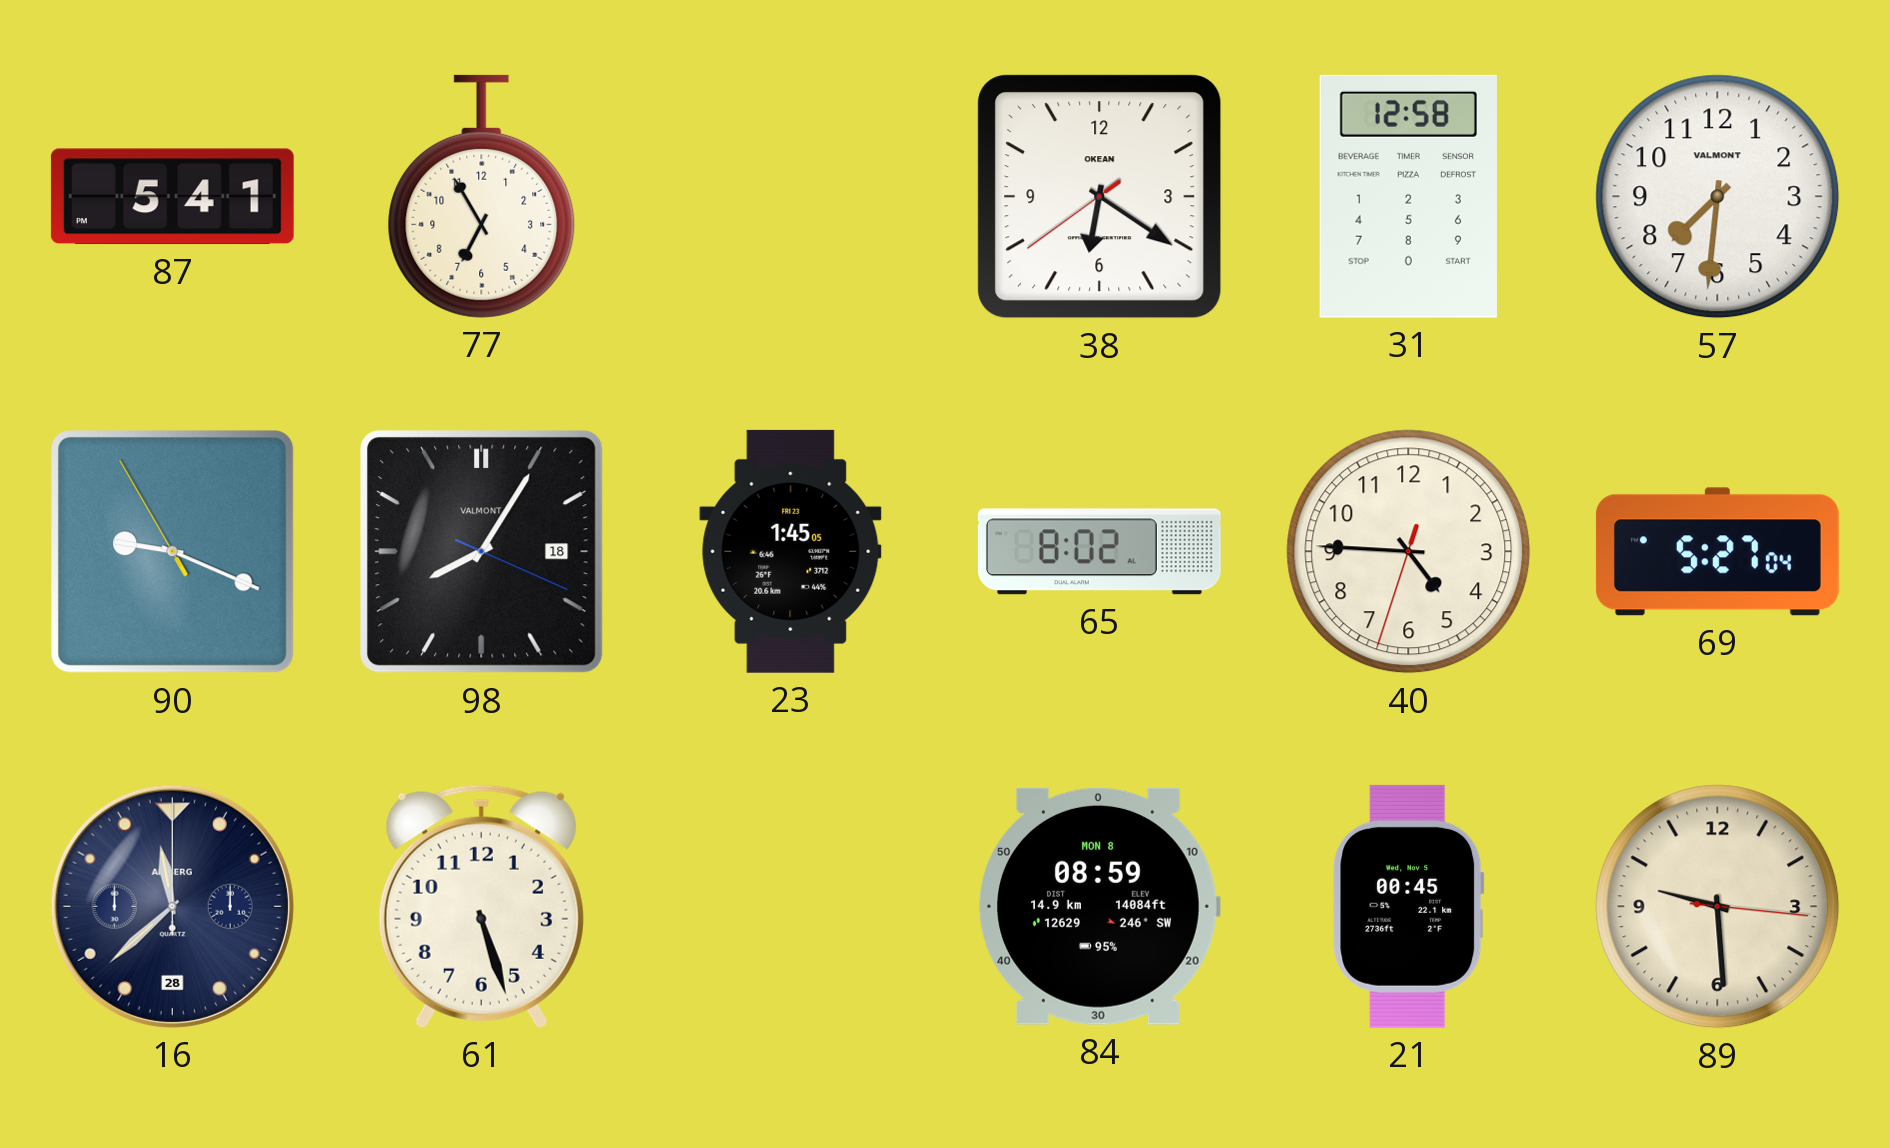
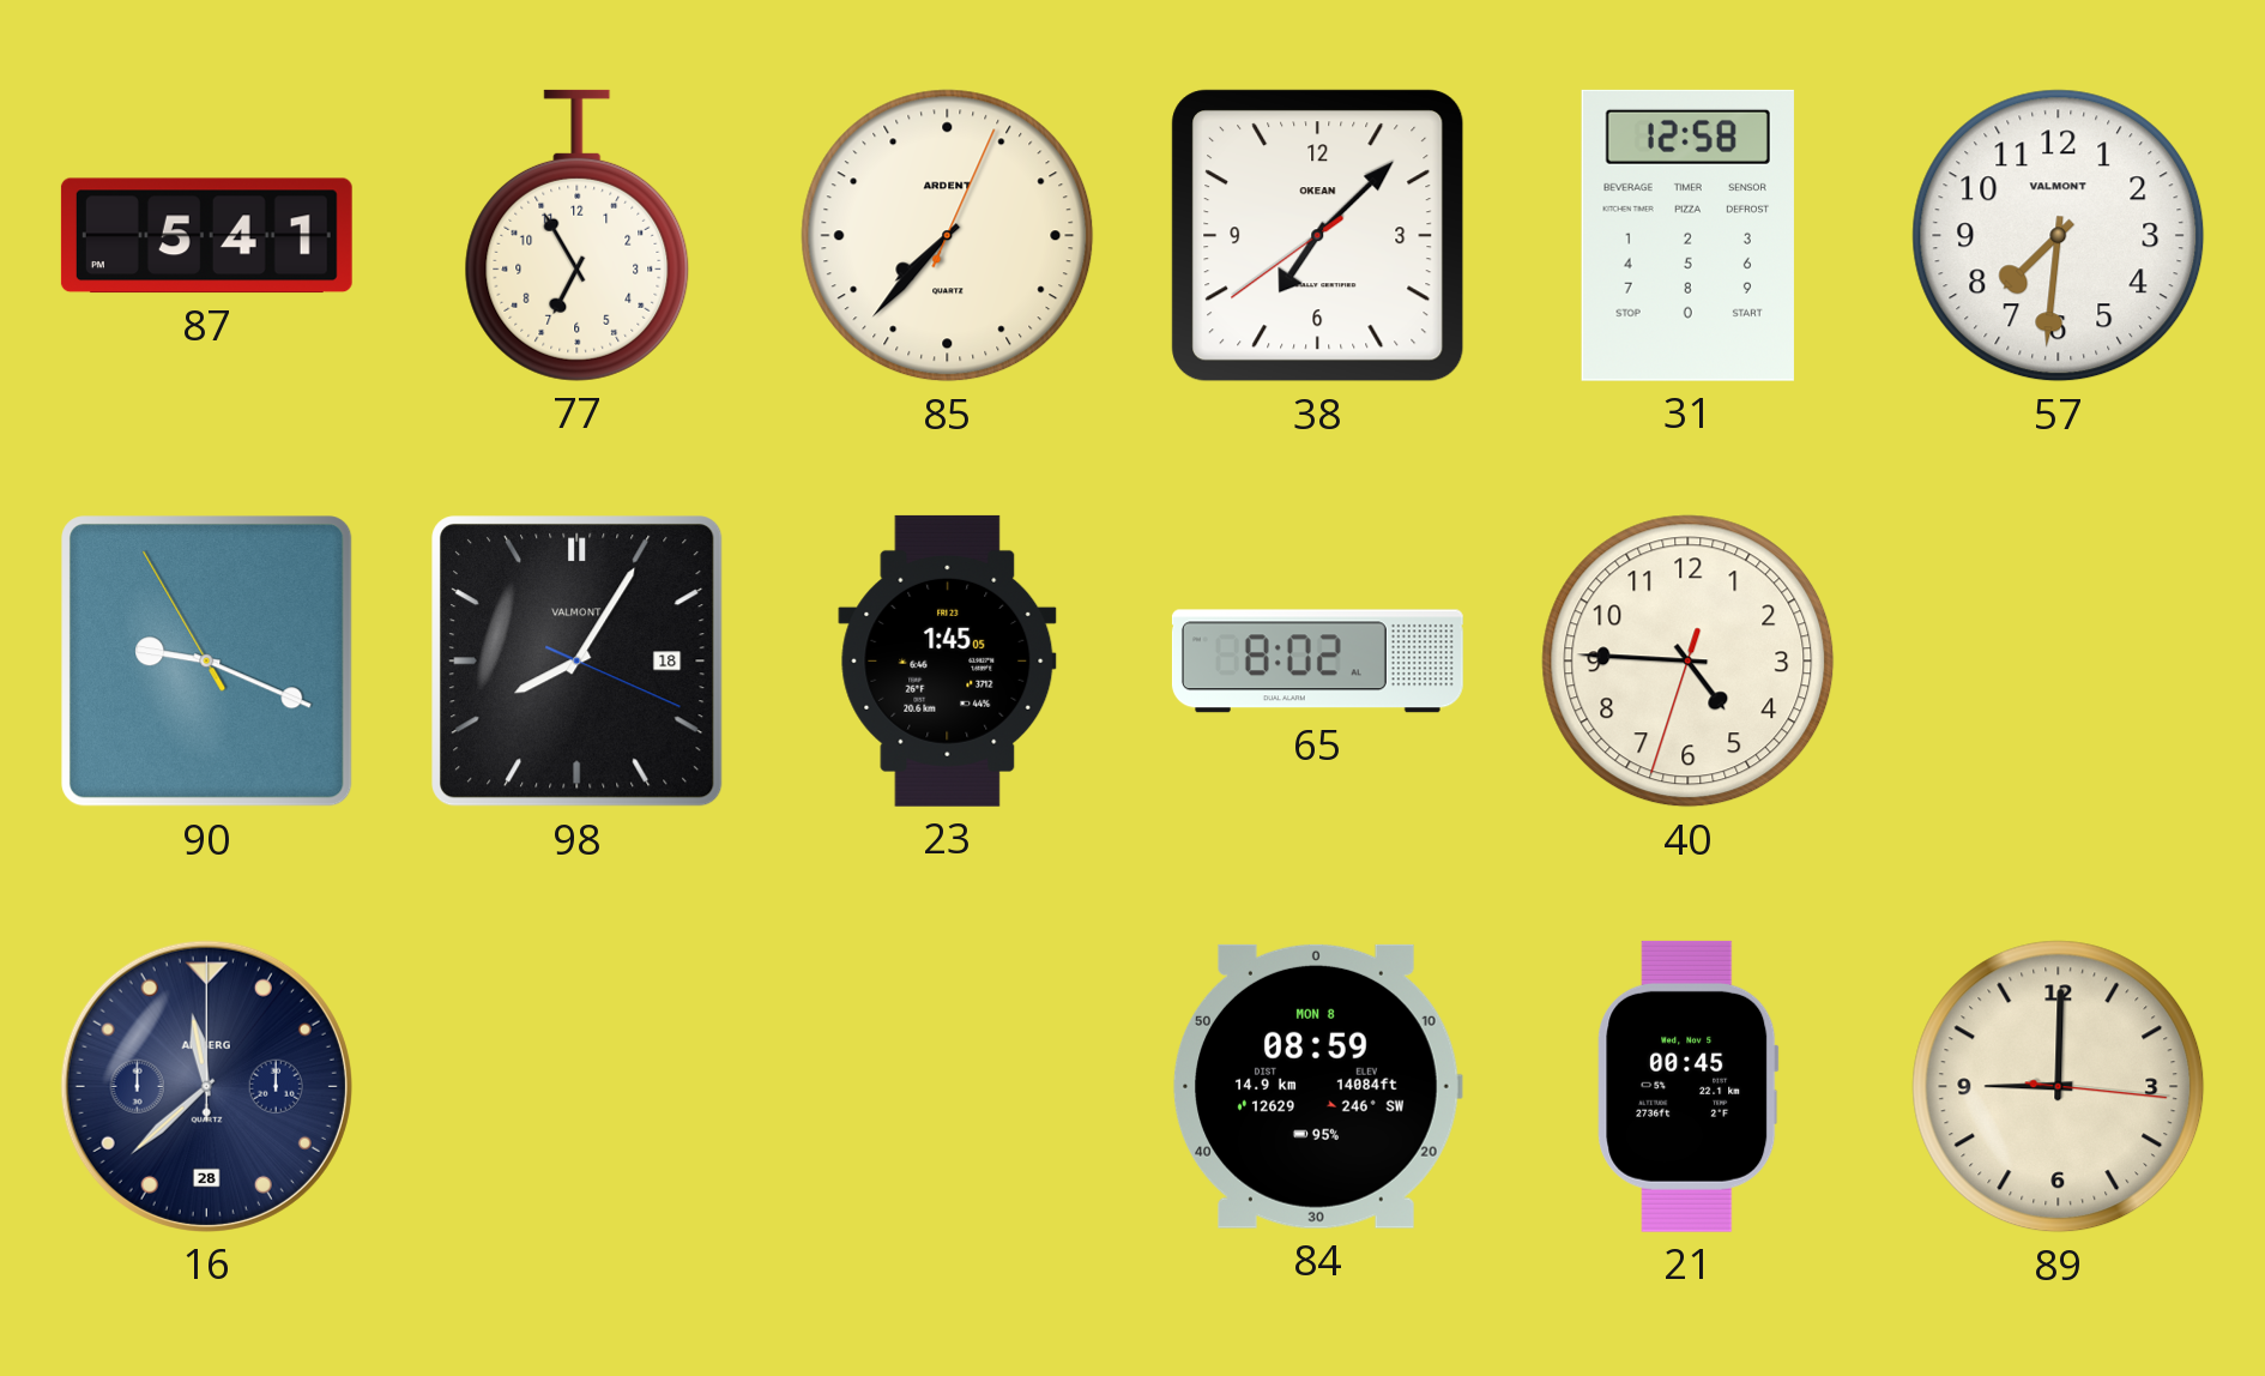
85: none -> 7:37 (948, 236)
38: 6:20 -> 7:07 (1318, 236)
69: 5:27 -> none (1717, 552)
61: 5:27 -> none (481, 906)
89: 9:29 -> 9:00 (2059, 1087)
